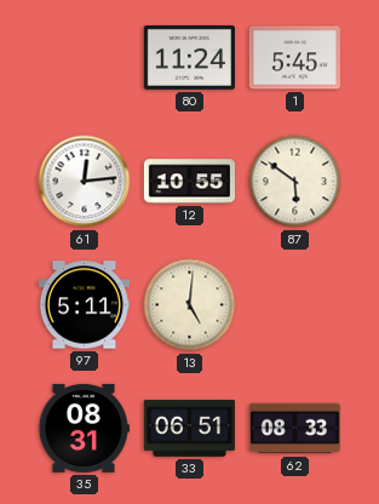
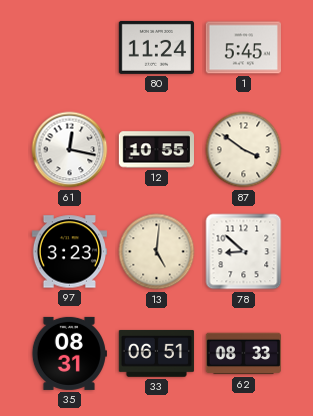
61: 12:14 -> 12:17 (70, 150)
87: 5:51 -> 3:51 (244, 150)
97: 5:11 -> 3:23 (69, 252)
78: none -> 8:52 (244, 252)
